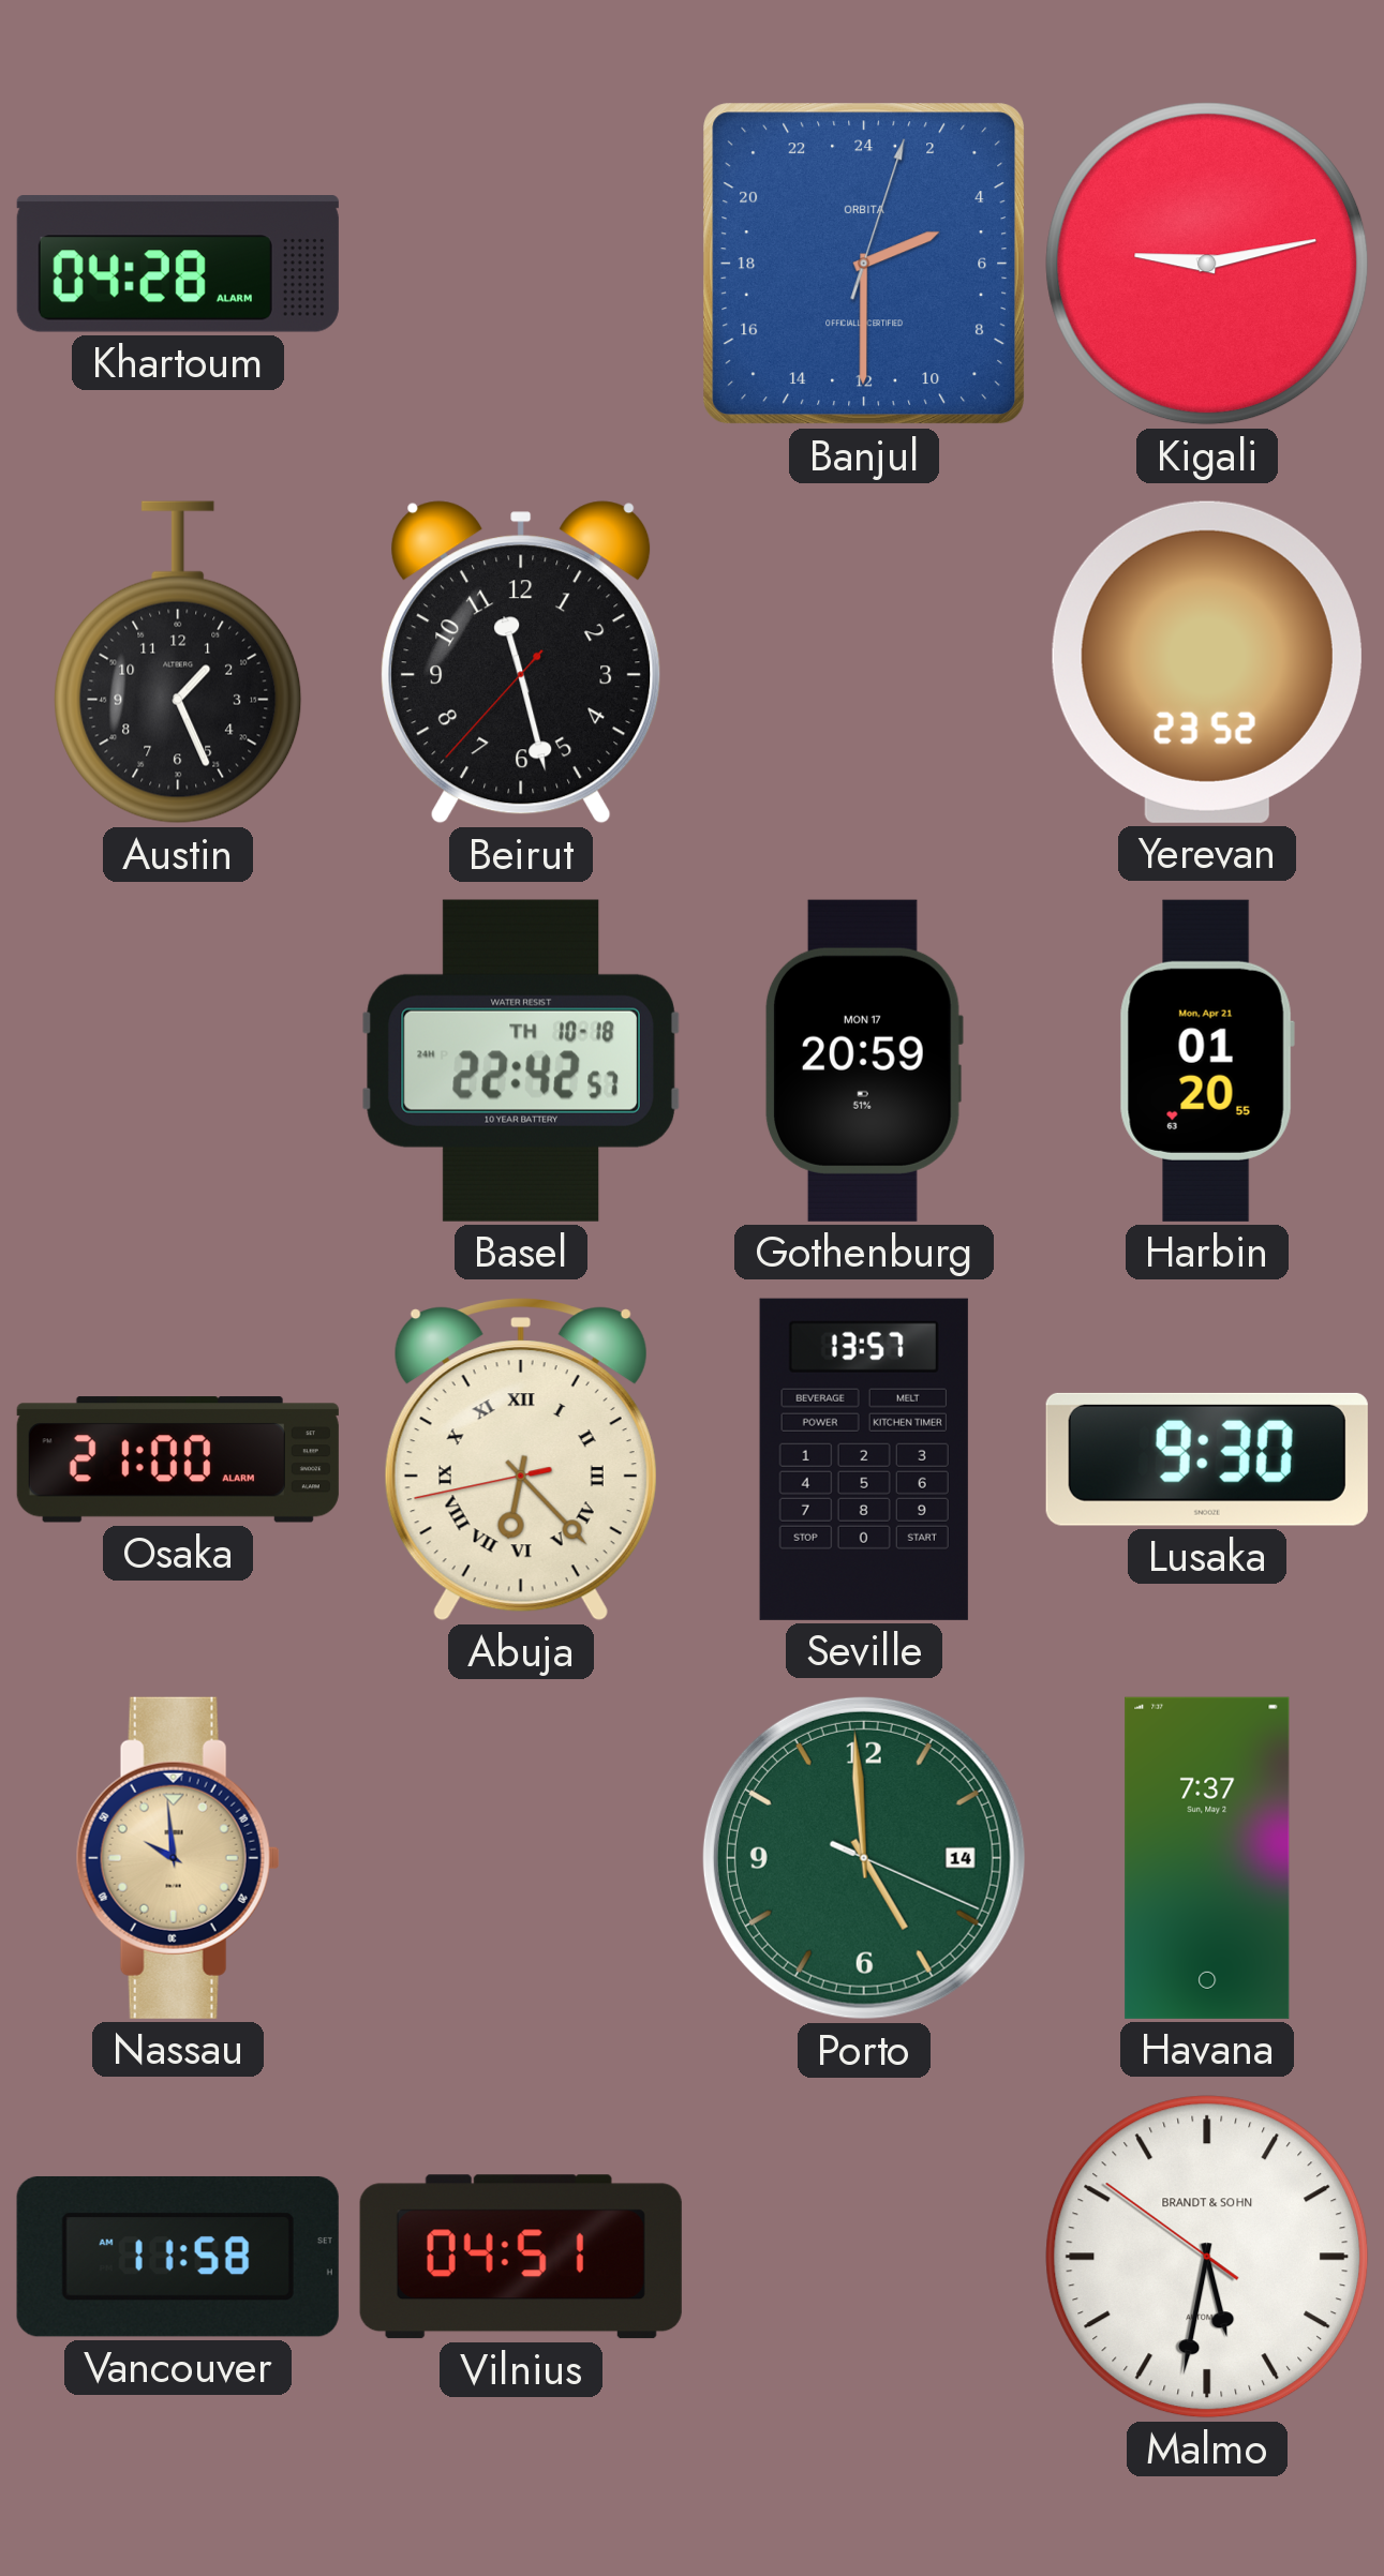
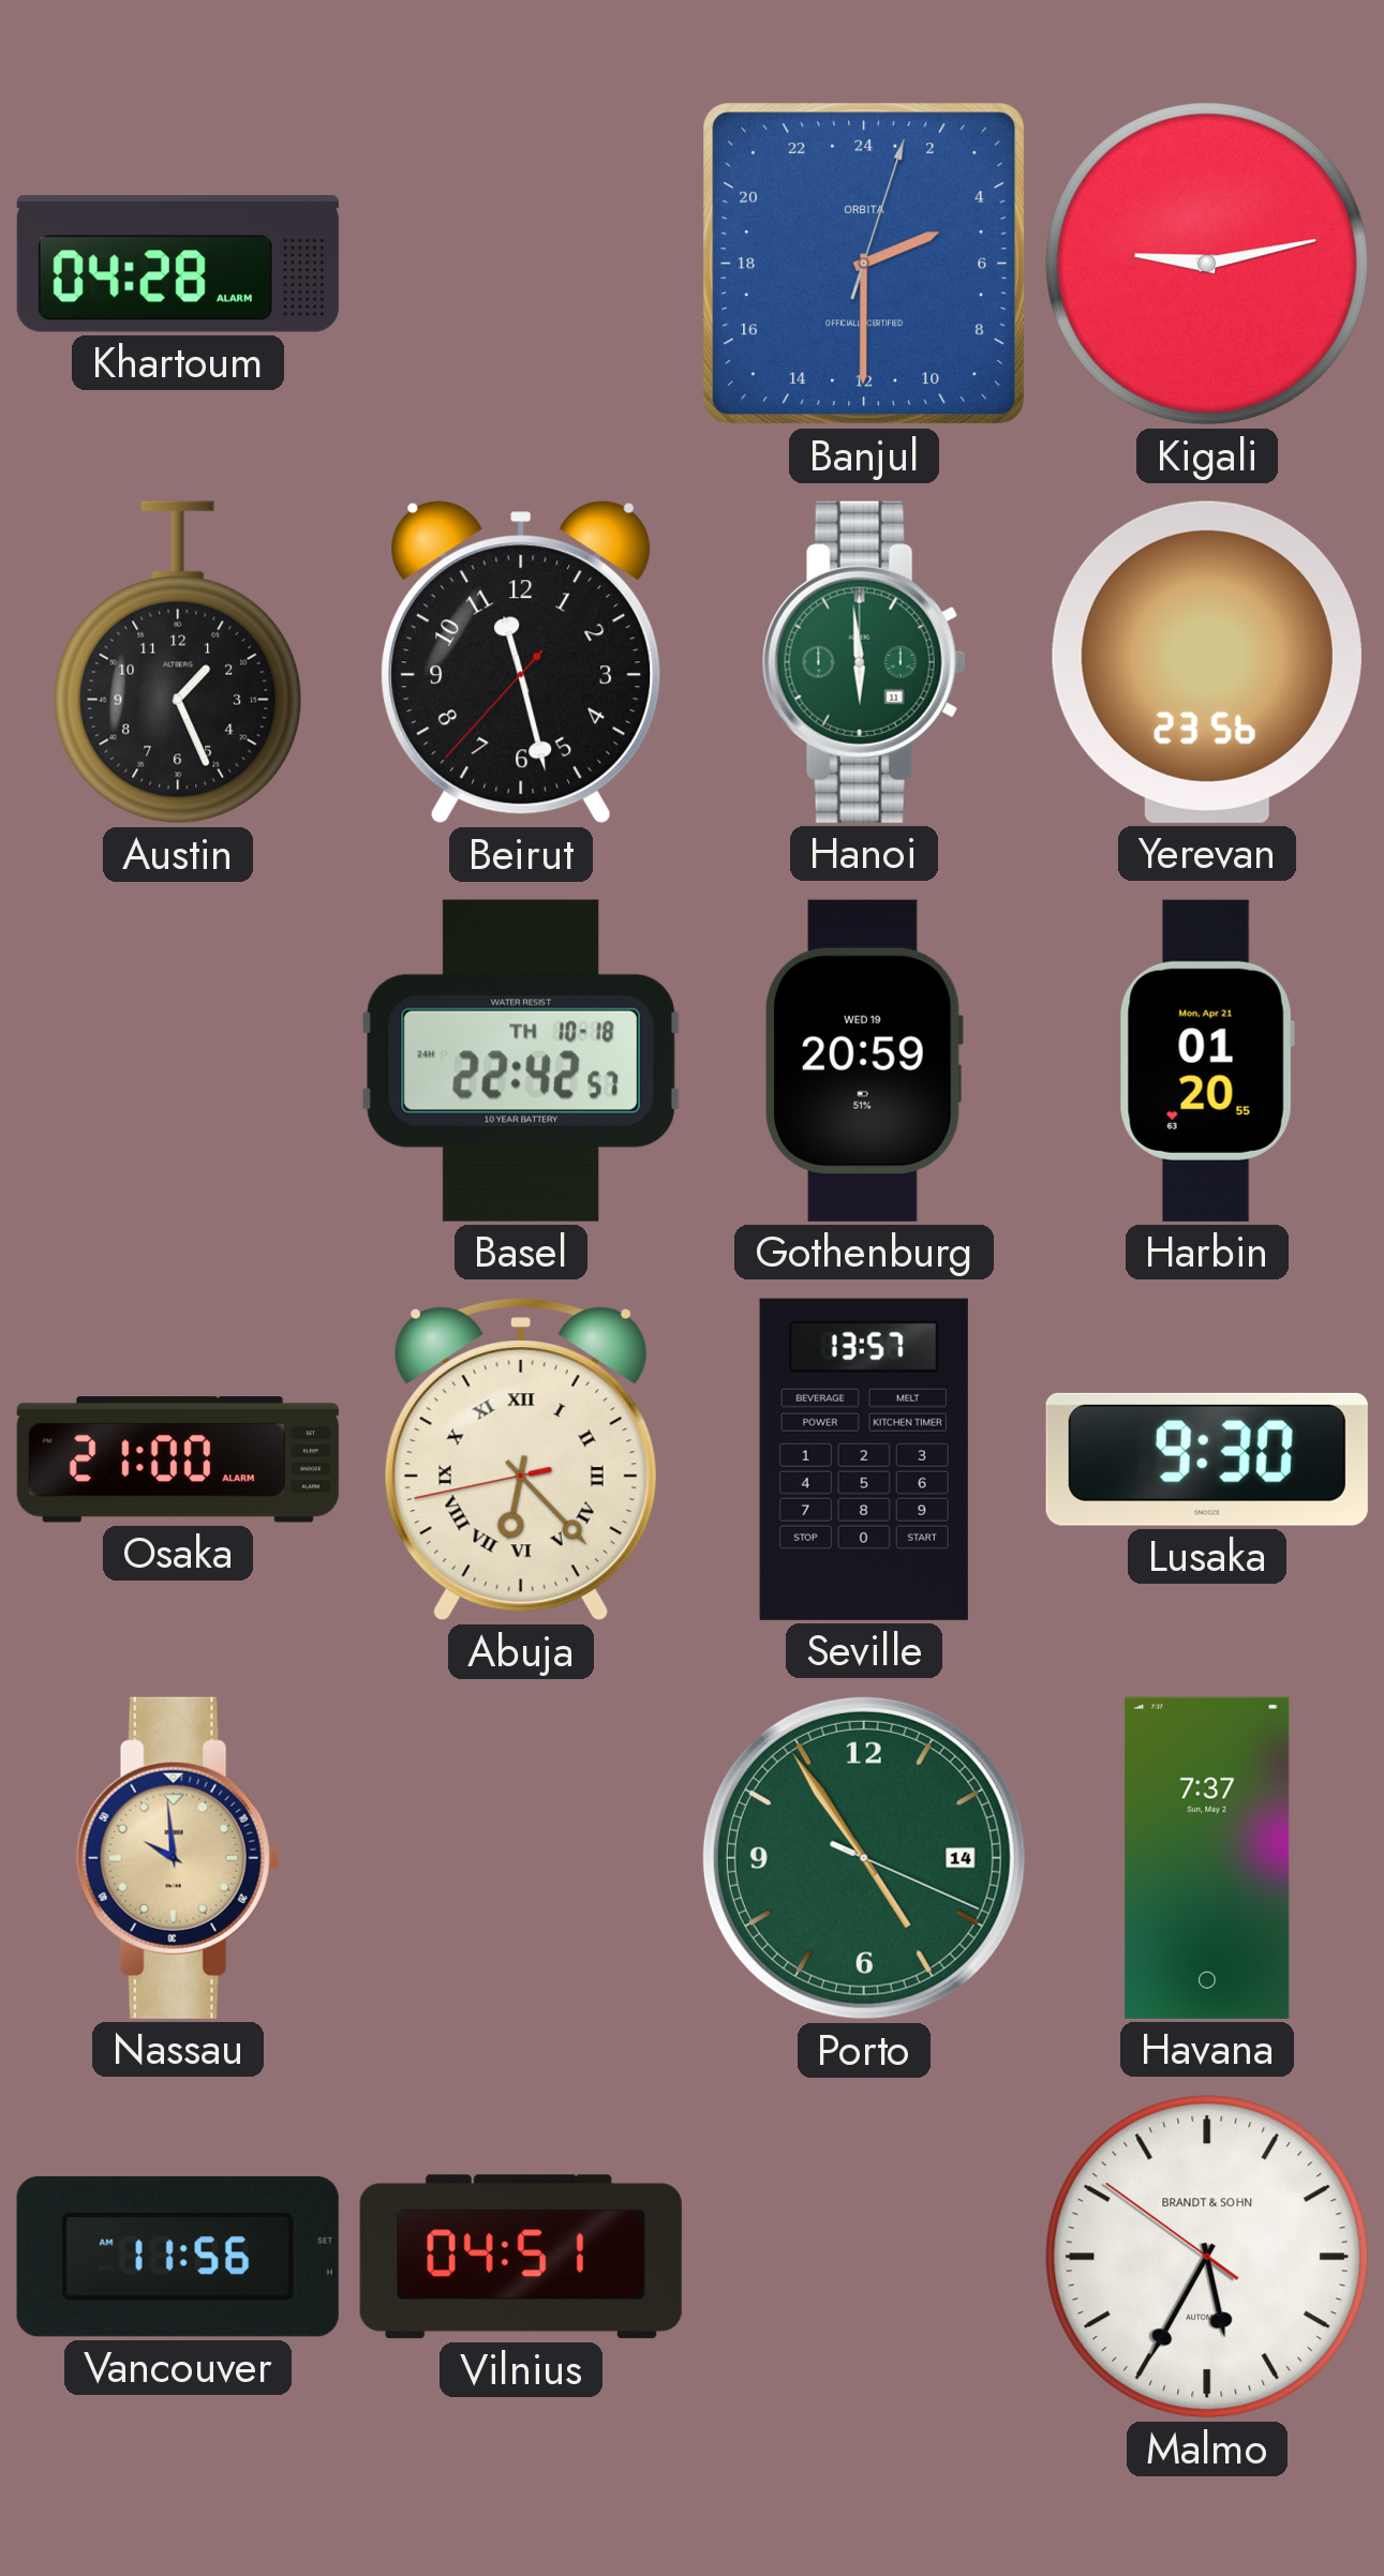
Hanoi: none -> 5:59 (864, 662)
Yerevan: 23:52 -> 23:56 (1207, 662)
Gothenburg date: MON 17 -> WED 19 (863, 1061)
Porto: 4:59 -> 4:54 (864, 1858)
Vancouver: 11:58 -> 11:56 (178, 2257)
Malmo: 5:31 -> 5:34 (1207, 2257)
